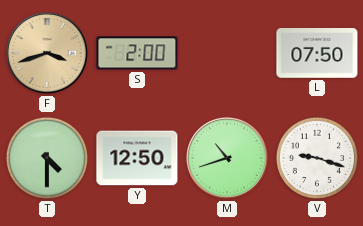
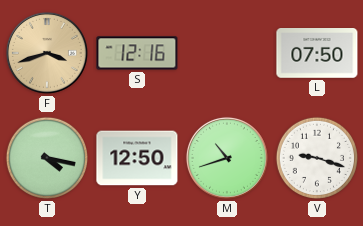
S: 2:00 -> 12:16 (137, 53)
T: 4:30 -> 4:17 (47, 158)
